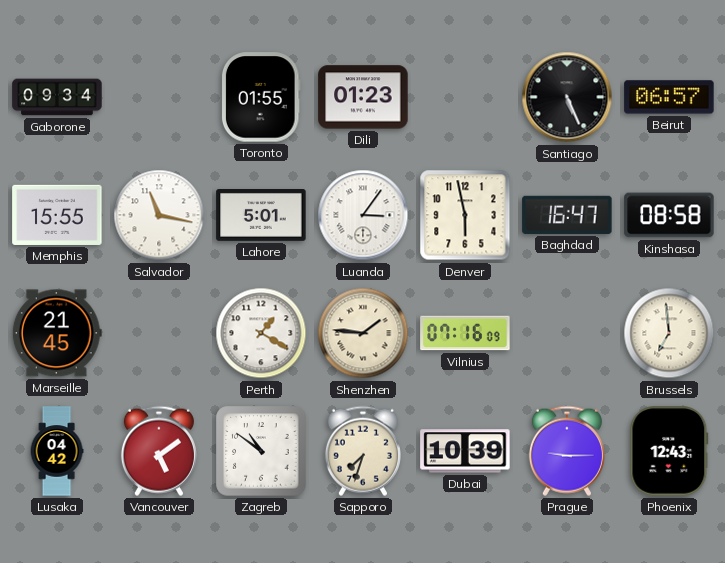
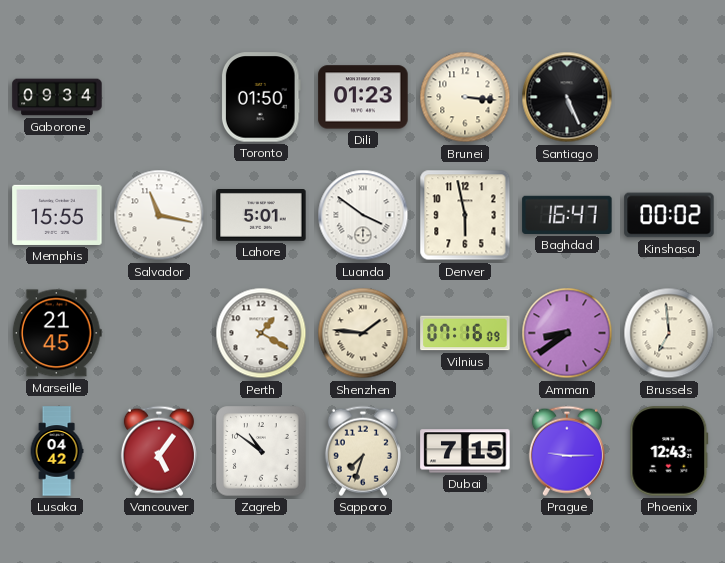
Toronto: 01:55 -> 01:50 (261, 97)
Brunei: none -> 3:16 (465, 97)
Beirut: 06:57 -> none (669, 97)
Luanda: 3:06 -> 3:51 (363, 215)
Kinshasa: 08:58 -> 00:02 (669, 215)
Amman: none -> 8:39 (567, 333)
Vancouver: 5:09 -> 5:06 (159, 451)
Dubai: 10:39 -> 7:15 (465, 451)
